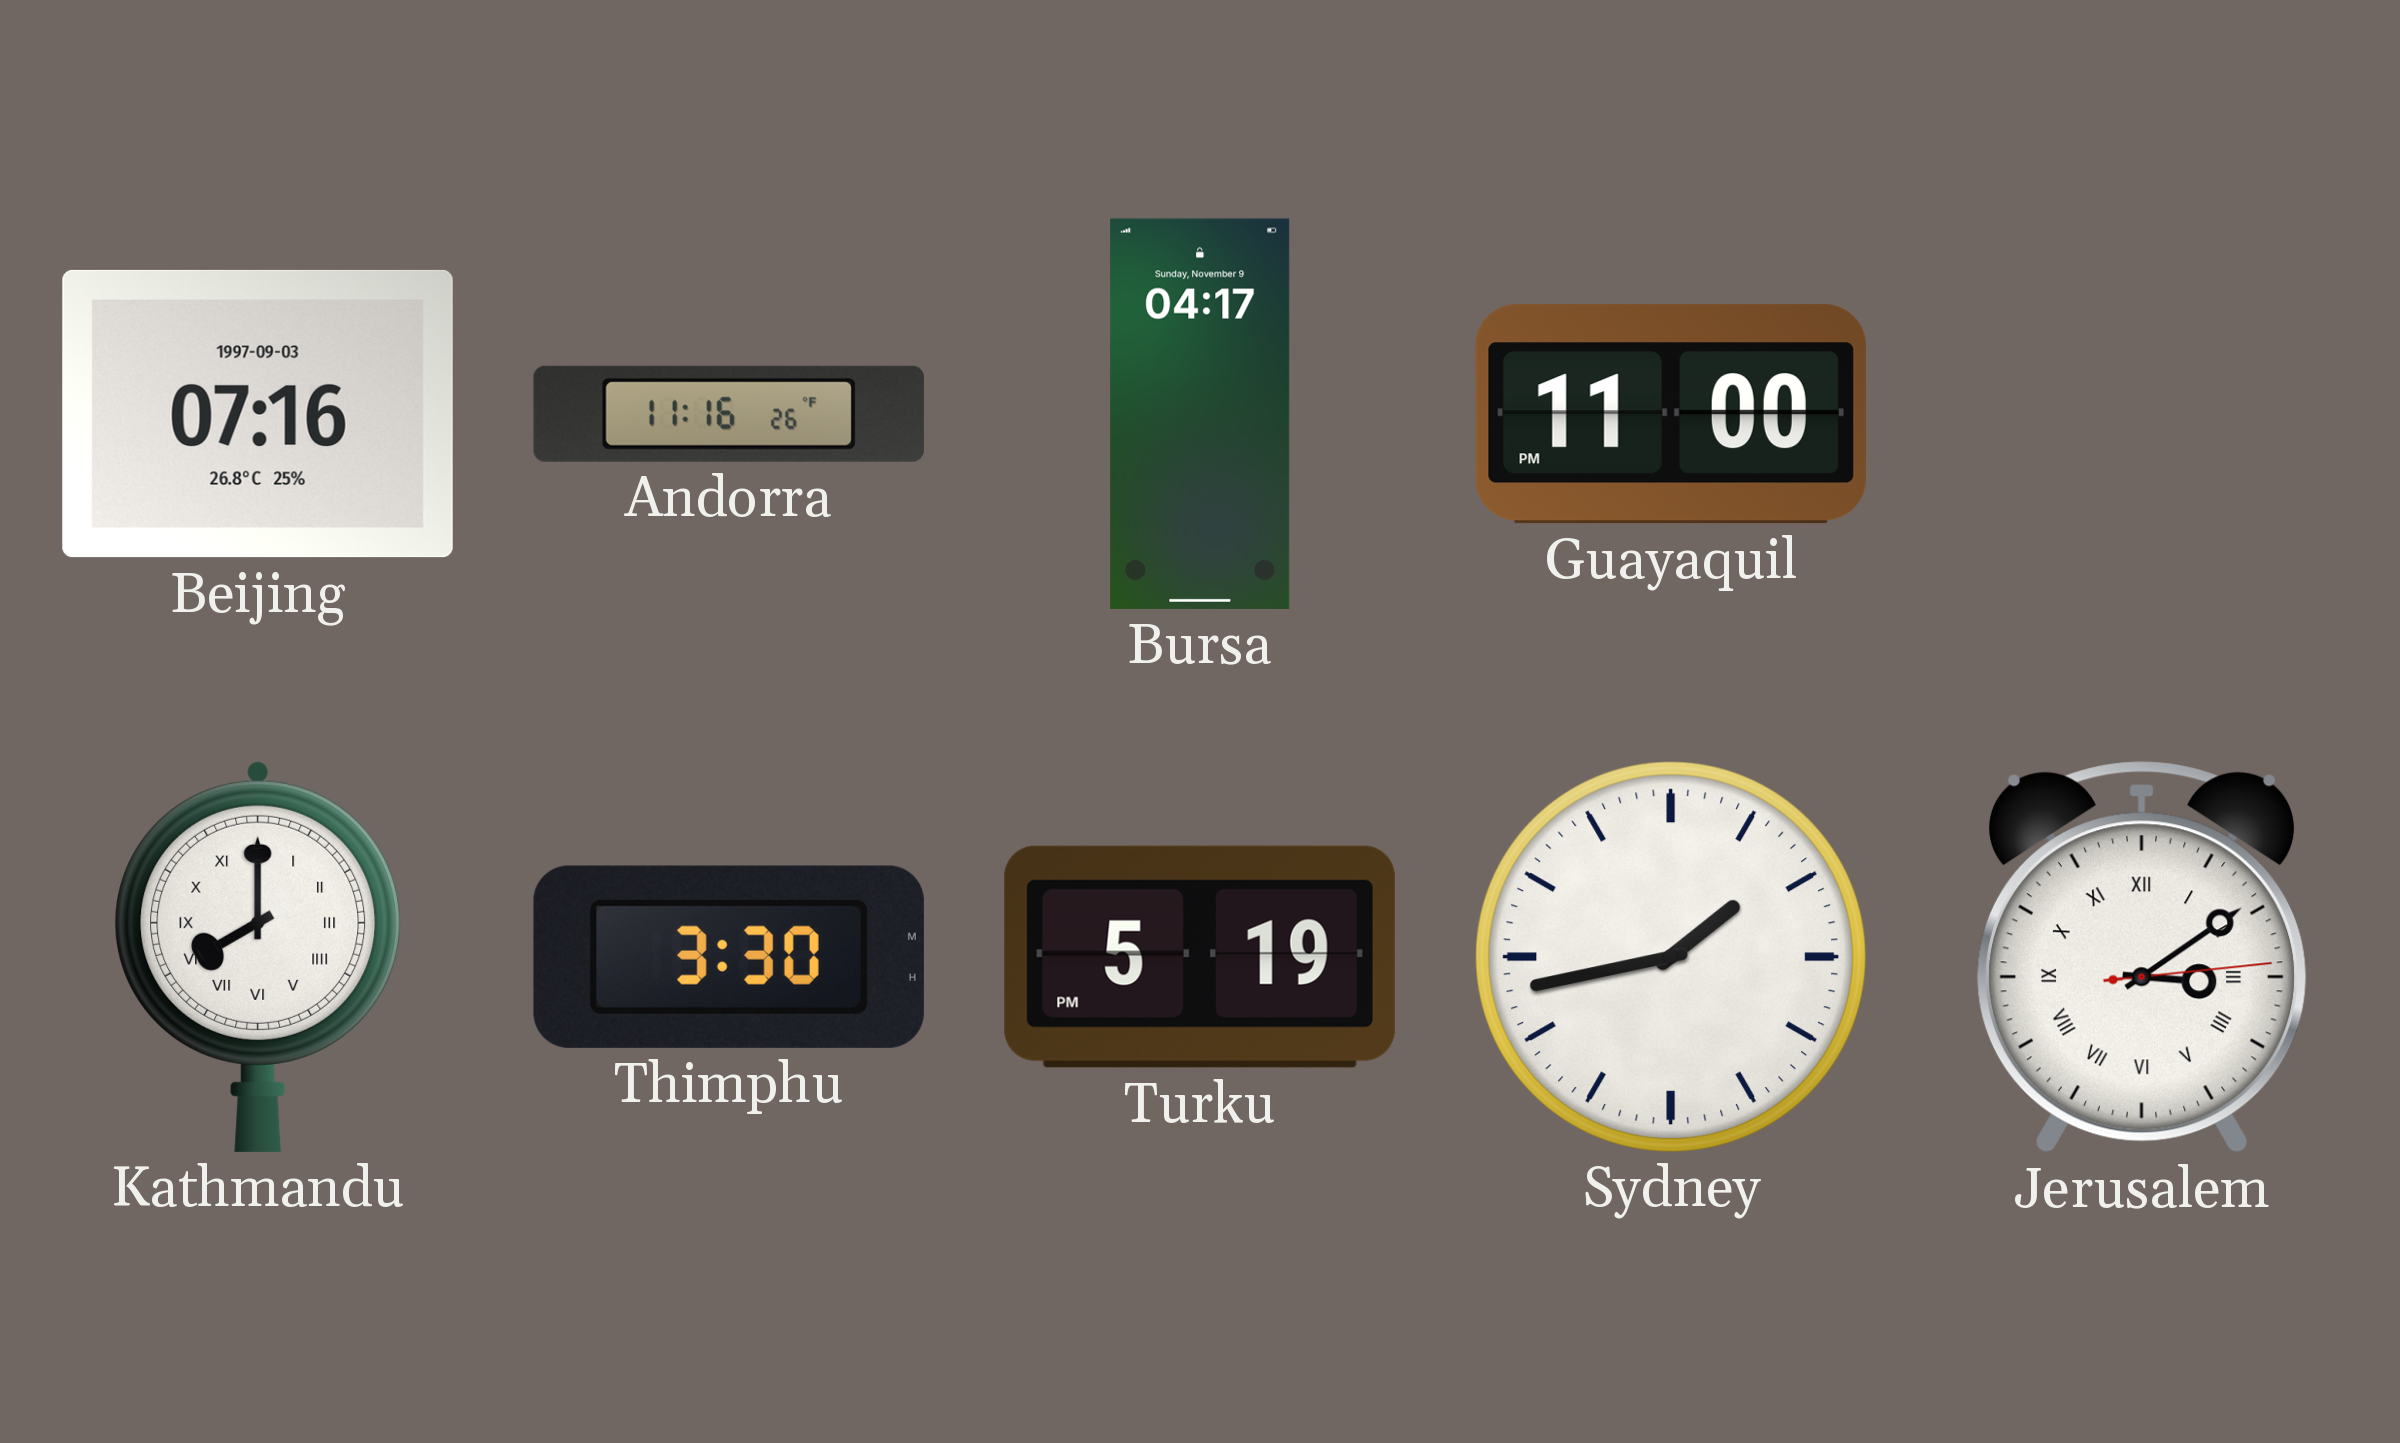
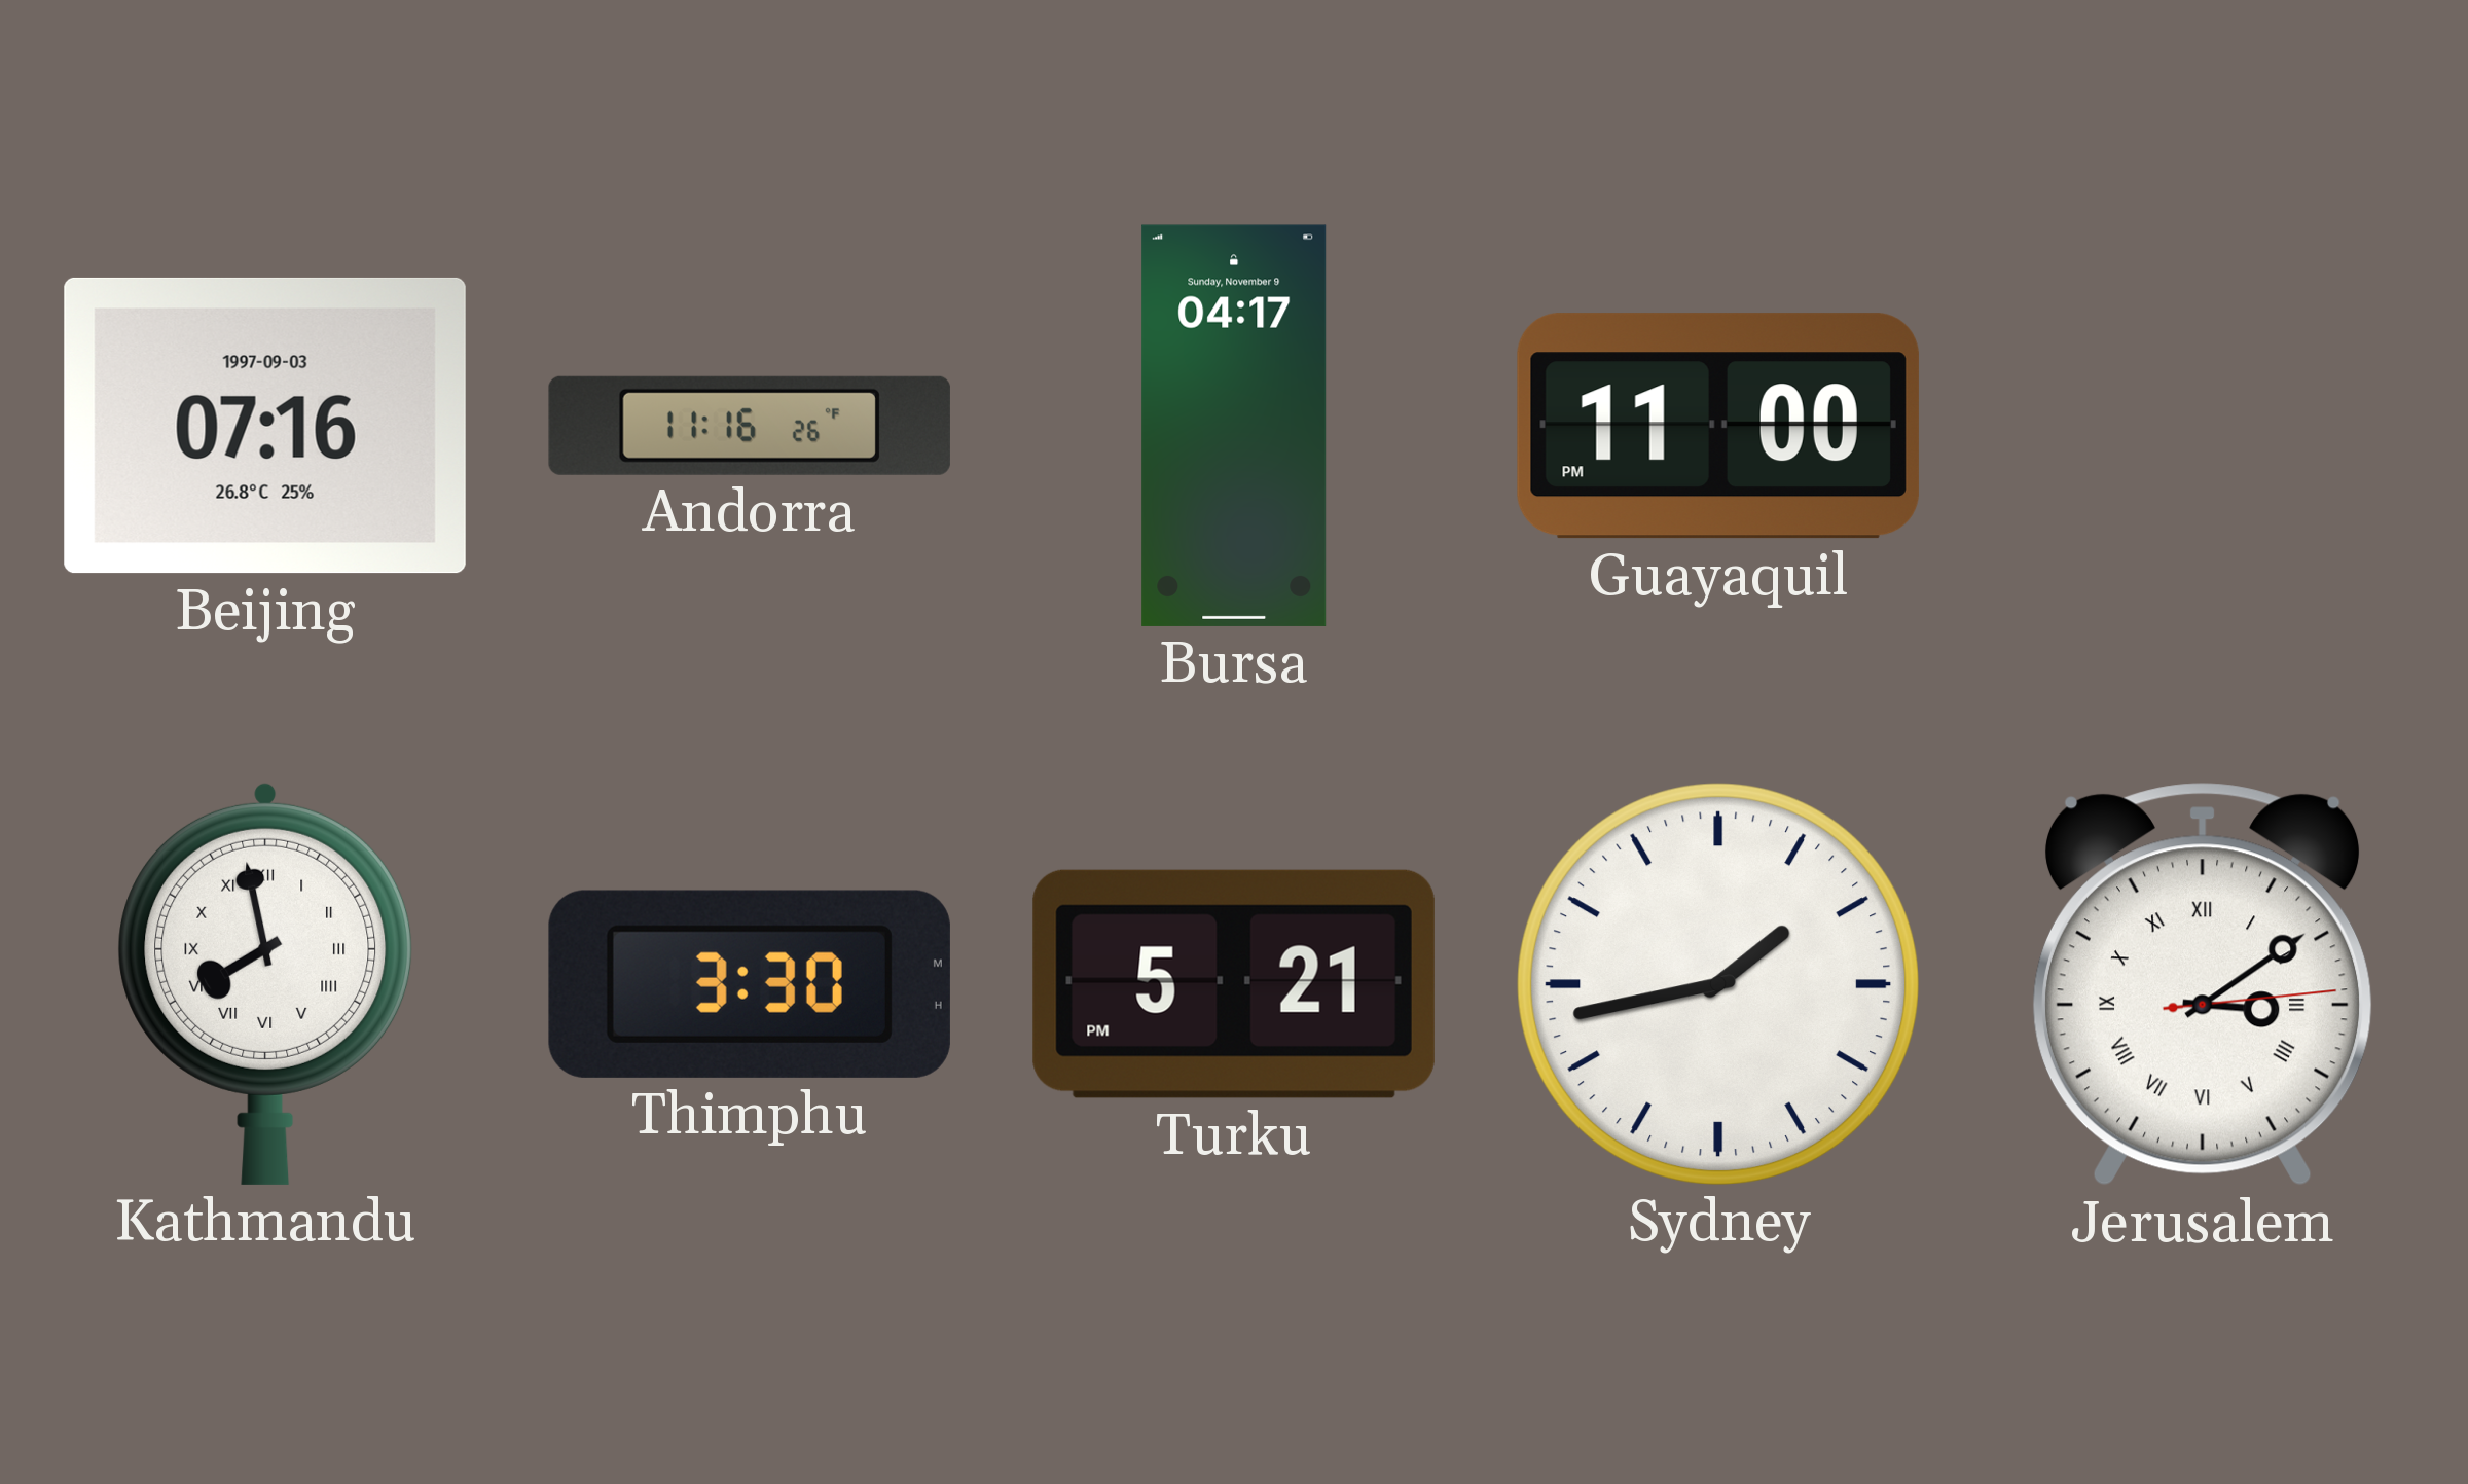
Kathmandu: 8:00 -> 7:58 (265, 983)
Turku: 5:19 -> 5:21 (1234, 984)
